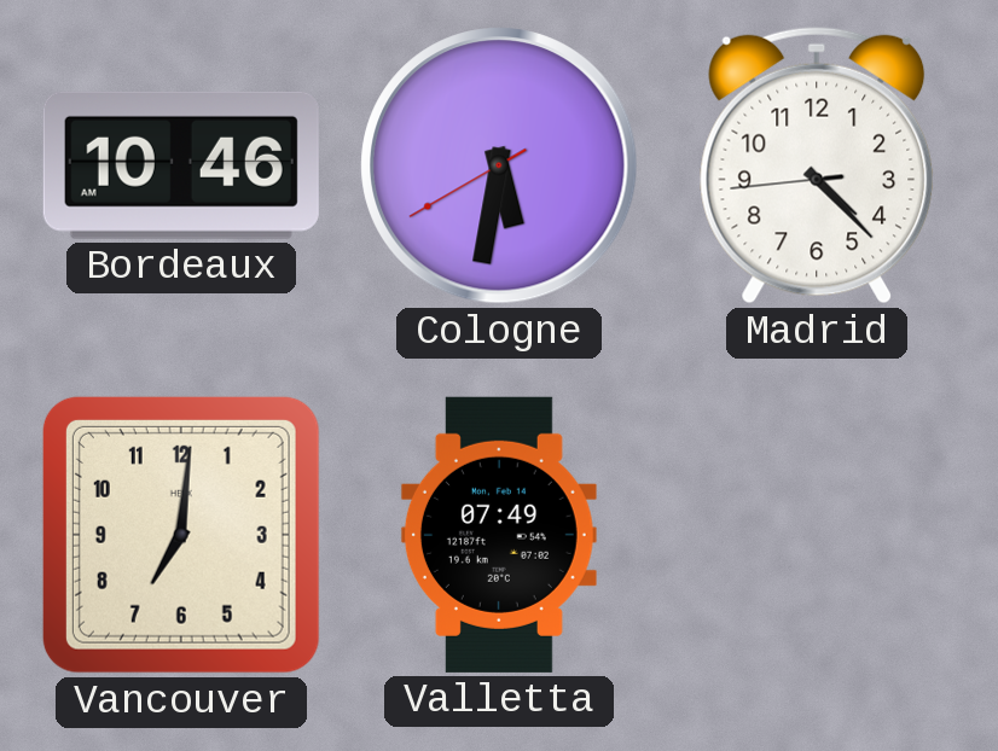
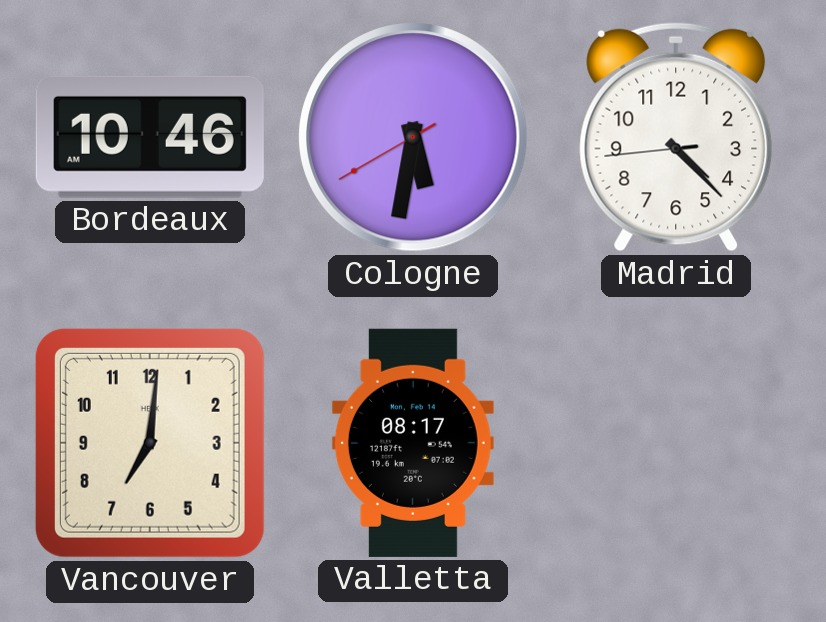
Valletta: 07:49 -> 08:17 (413, 443)
